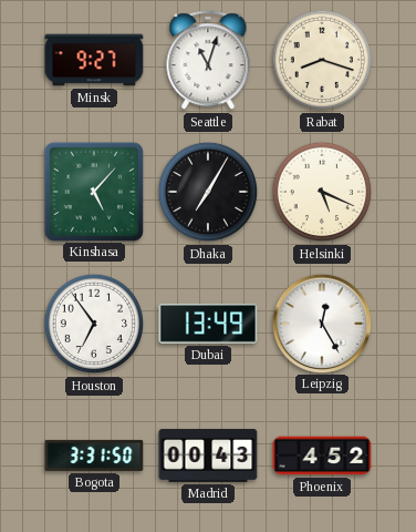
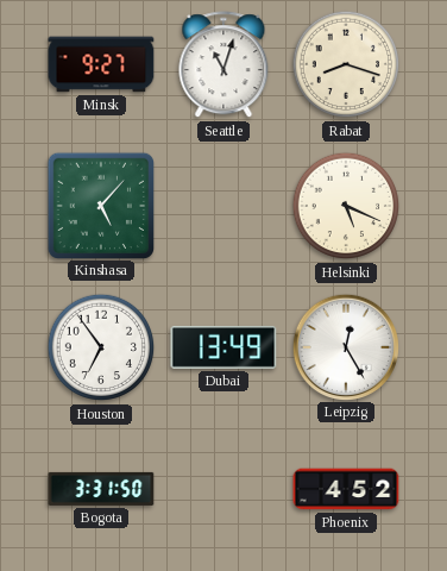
Dhaka: 7:05 -> none (208, 192)
Madrid: 00:43 -> none (208, 456)
